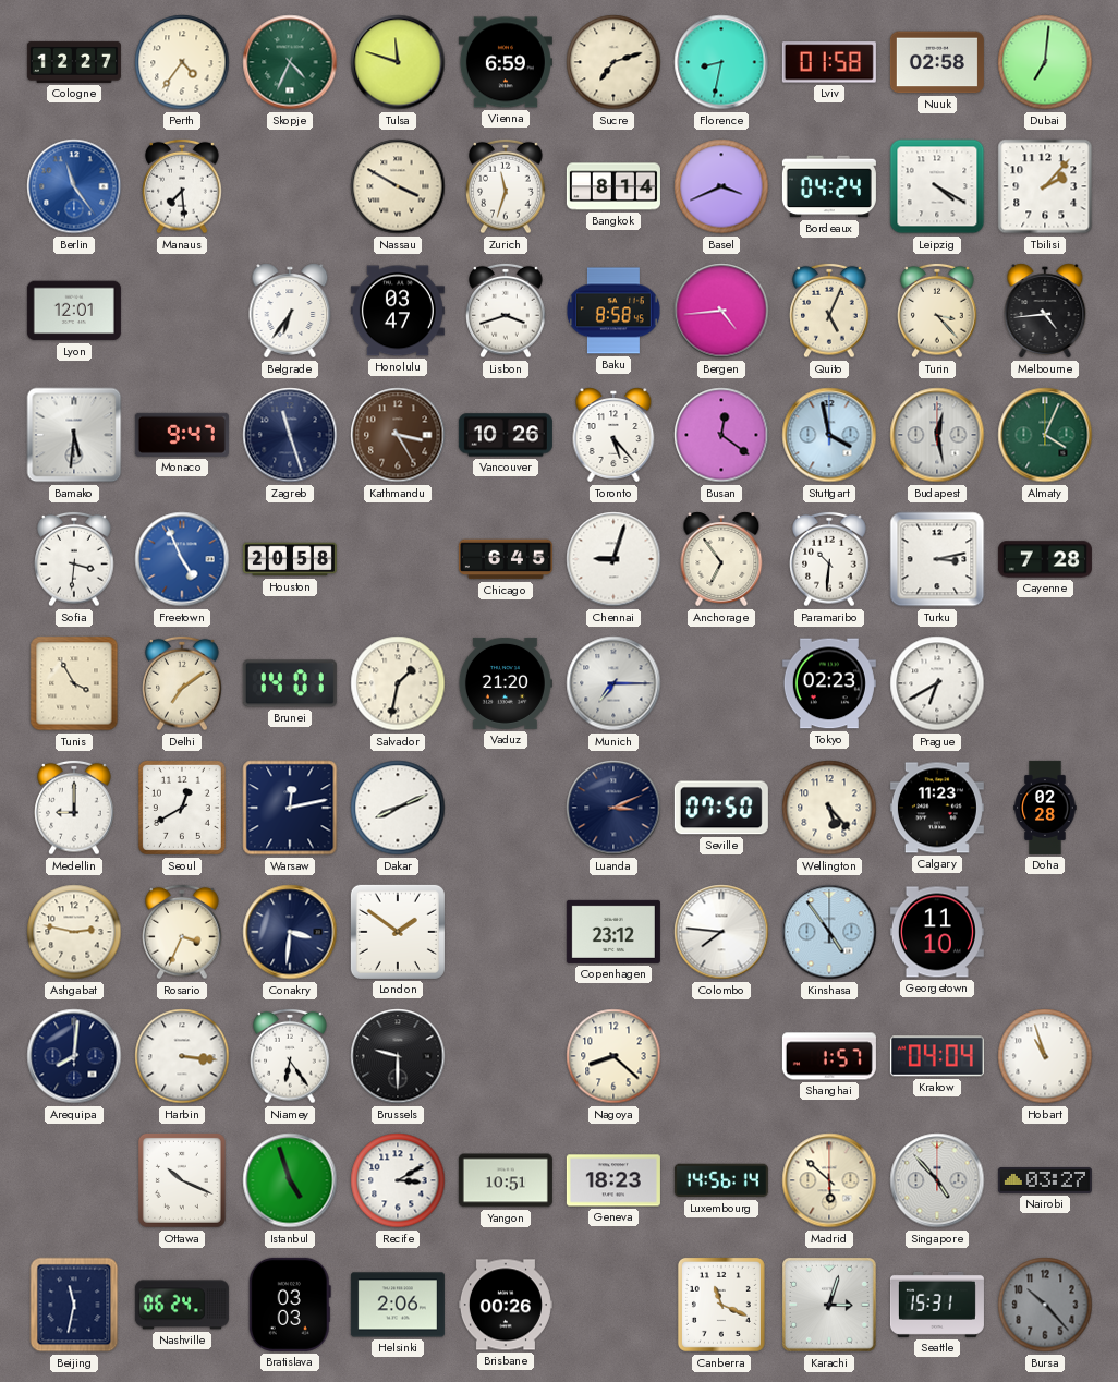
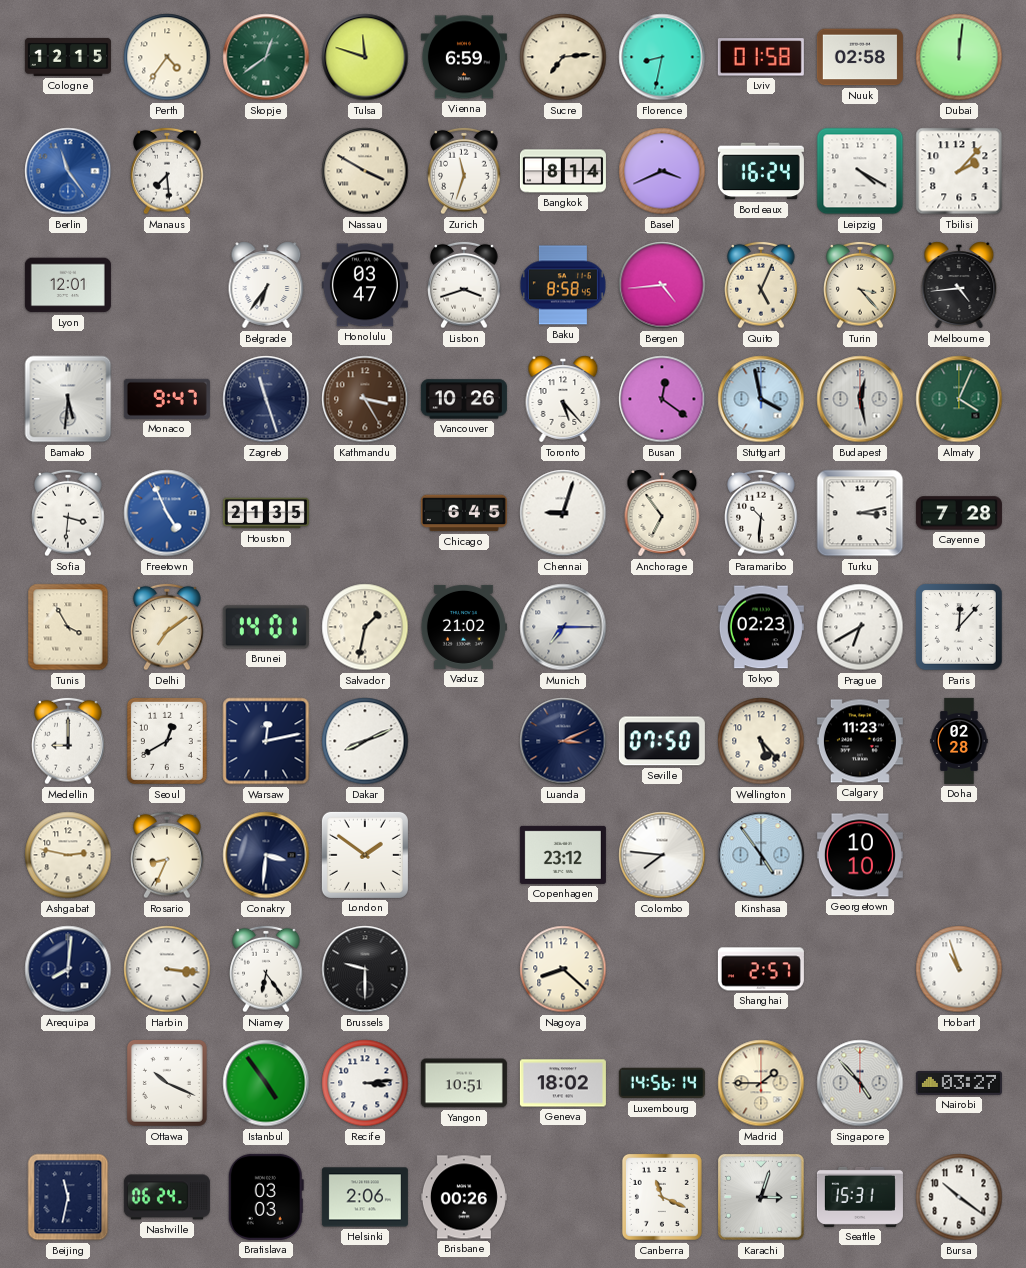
Cologne: 12:27 -> 12:15 (68, 57)
Skopje: 4:34 -> 12:39 (266, 57)
Sucre: 7:12 -> 7:14 (563, 57)
Dubai: 7:01 -> 12:01 (959, 57)
Bordeaux: 04:24 -> 16:24 (761, 171)
Houston: 20:58 -> 21:35 (266, 513)
Vaduz: 21:20 -> 21:02 (463, 627)
Paris: none -> 12:07 (959, 627)
Rosario: 3:34 -> 8:34 (167, 855)
Georgetown: 11:10 -> 10:10 (860, 855)
Shanghai: 1:57 -> 2:57 (761, 969)
Krakow: 04:04 -> none (937, 1056)
Istanbul: 4:57 -> 4:54 (266, 1083)
Recife: 3:10 -> 3:14 (365, 1083)
Geneva: 18:23 -> 18:02 (563, 1083)
Madrid: 5:52 -> 1:45 (761, 1083)
Bursa: 10:23 -> 10:21 (959, 1197)
Bursa dial: grey -> white (959, 1197)
